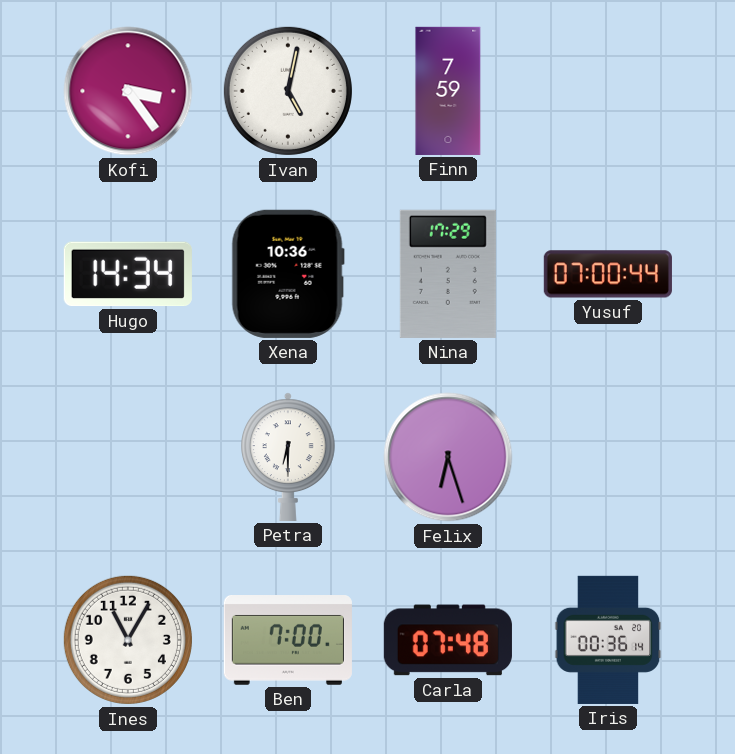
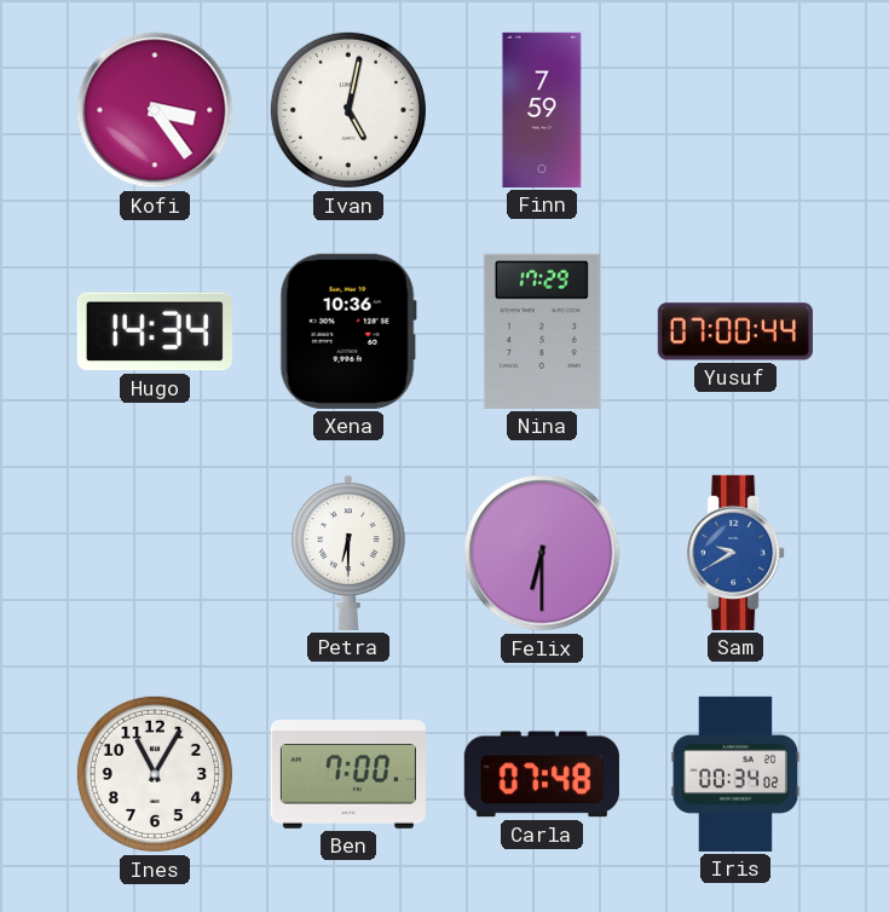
Felix: 6:27 -> 6:30 (542, 553)
Sam: none -> 9:40 (735, 553)
Iris: 00:36 -> 00:34 (735, 774)
